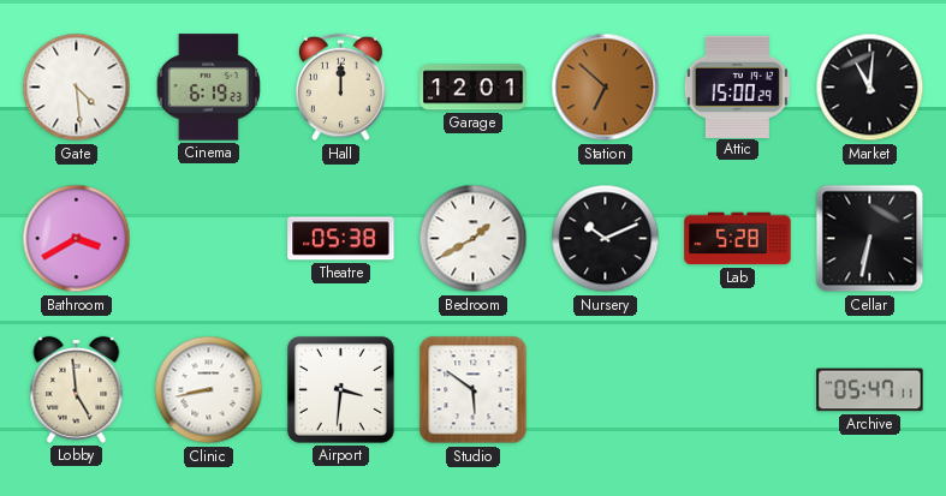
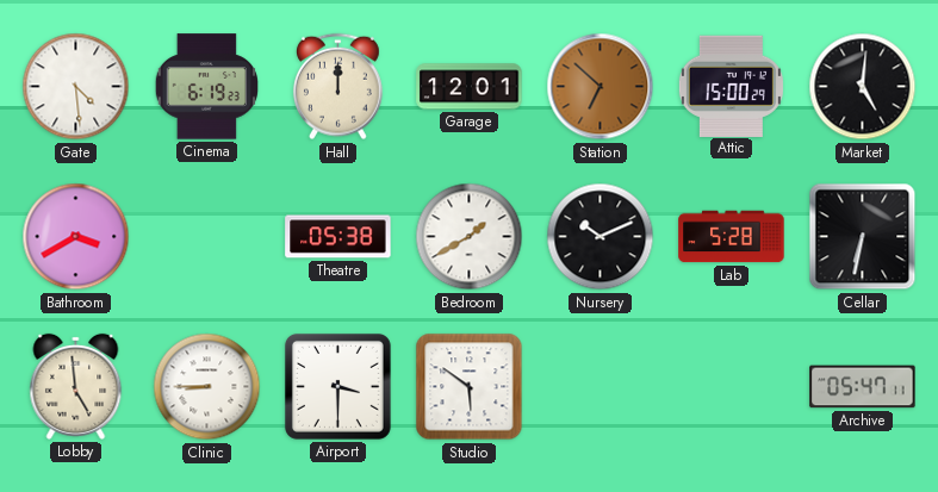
Market: 11:01 -> 5:01 (863, 87)
Clinic: 8:43 -> 8:45 (207, 387)
Airport: 3:31 -> 3:30 (337, 386)
